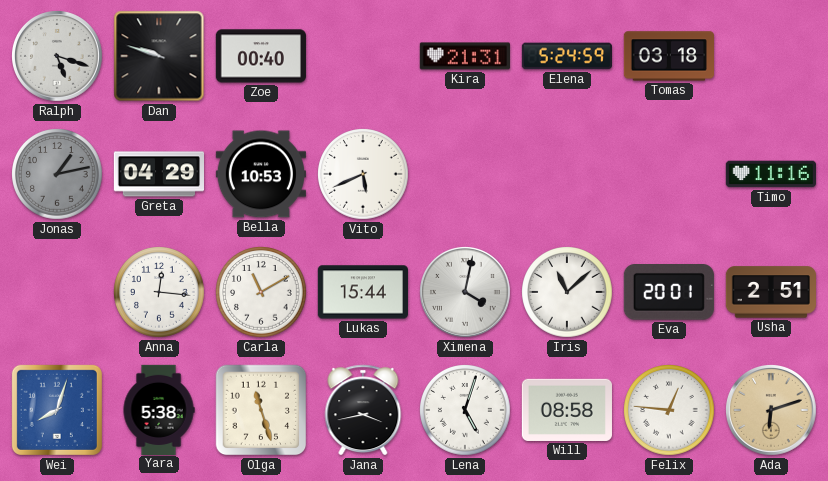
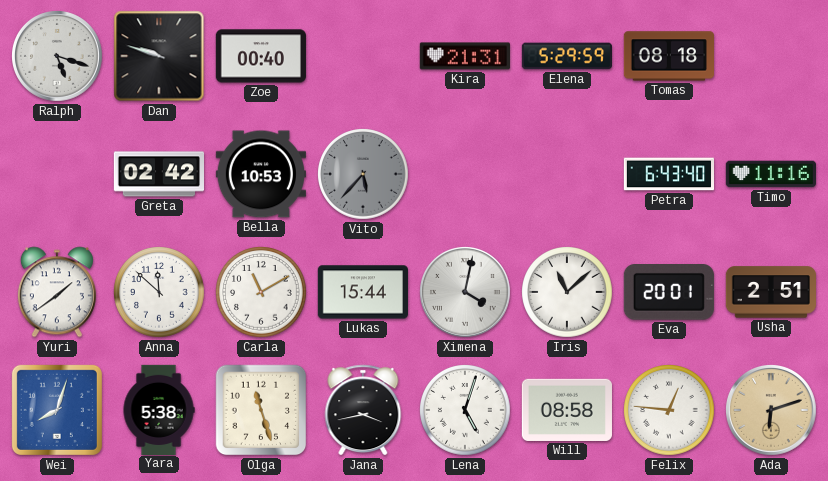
Elena: 5:24 -> 5:29 (566, 56)
Tomas: 03:18 -> 08:18 (668, 56)
Jonas: 1:13 -> none (58, 175)
Greta: 04:29 -> 02:42 (158, 174)
Vito: 5:41 -> 5:37 (364, 175)
Vito dial: white -> grey (364, 175)
Petra: none -> 6:43 (668, 174)
Yuri: none -> 1:39 (57, 292)
Anna: 12:16 -> 11:52 (160, 293)
